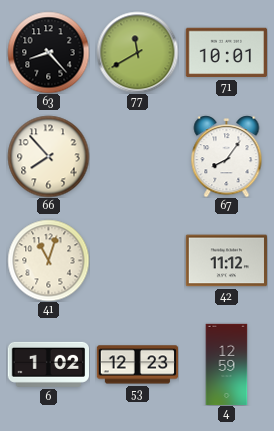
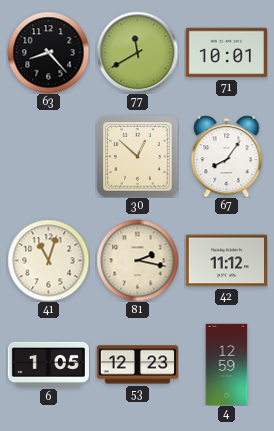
66: 7:53 -> none (48, 156)
30: none -> 12:52 (137, 156)
81: none -> 2:17 (137, 260)
6: 1:02 -> 1:05 (48, 364)
